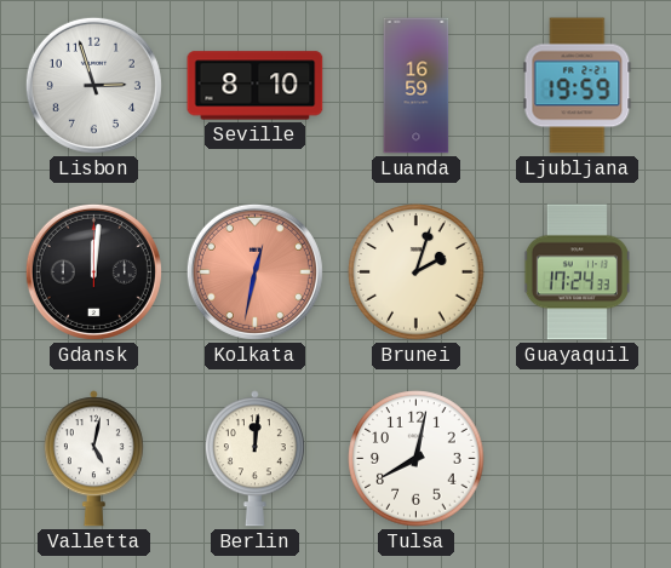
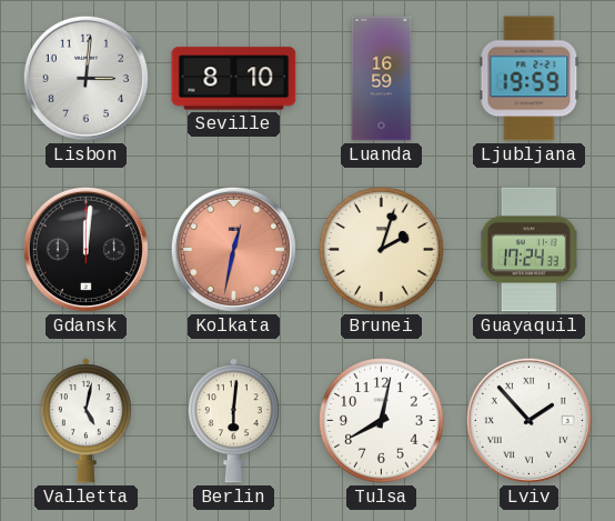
Lisbon: 2:57 -> 3:01 (85, 78)
Berlin: 12:01 -> 6:01 (233, 421)
Lviv: none -> 1:53 (528, 420)
